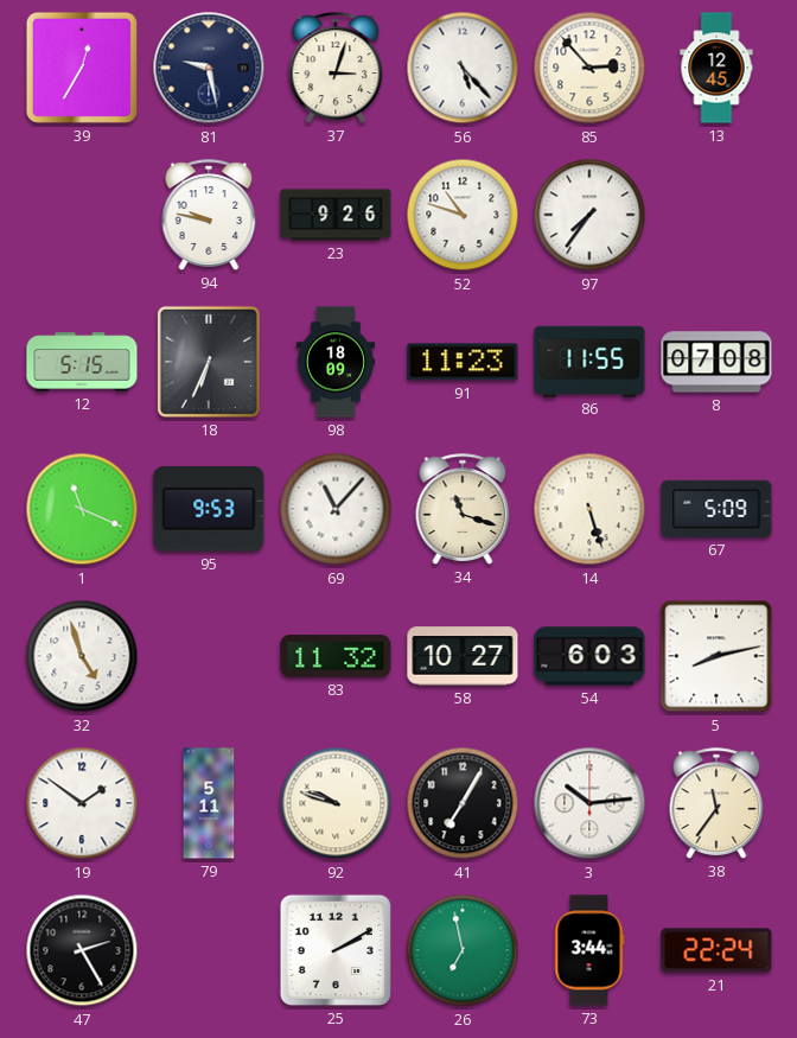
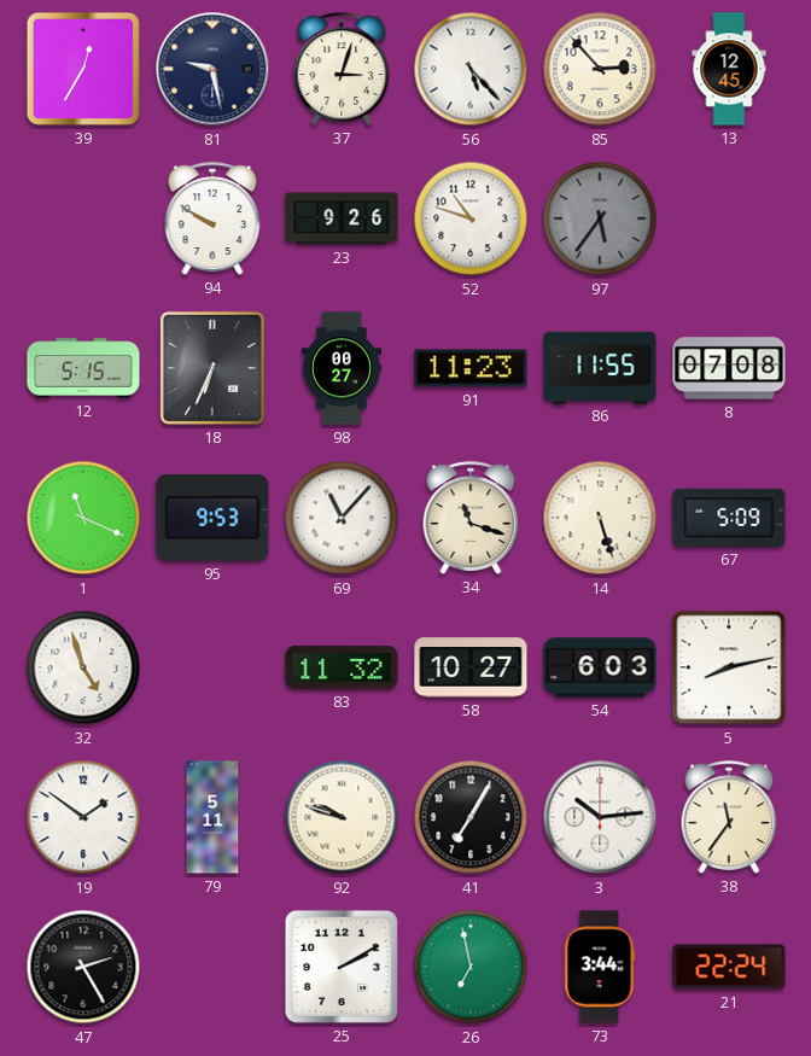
94: 9:47 -> 9:50 (212, 218)
97: 7:36 -> 5:36 (600, 218)
97 dial: white -> grey (600, 218)
98: 18:09 -> 00:27 (342, 368)
